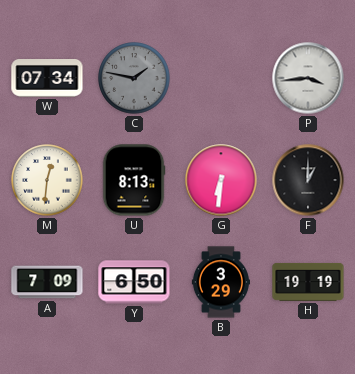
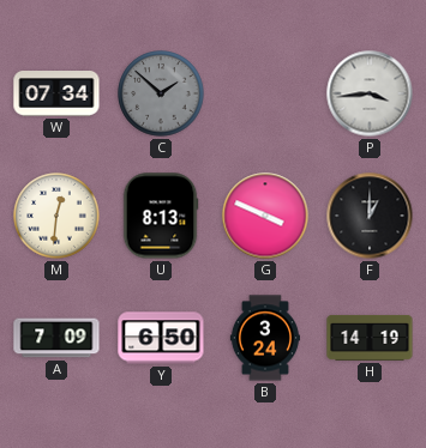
C: 1:47 -> 1:52 (161, 93)
G: 6:31 -> 3:49 (265, 216)
B: 3:29 -> 3:24 (265, 338)
H: 19:19 -> 14:19 (370, 338)
